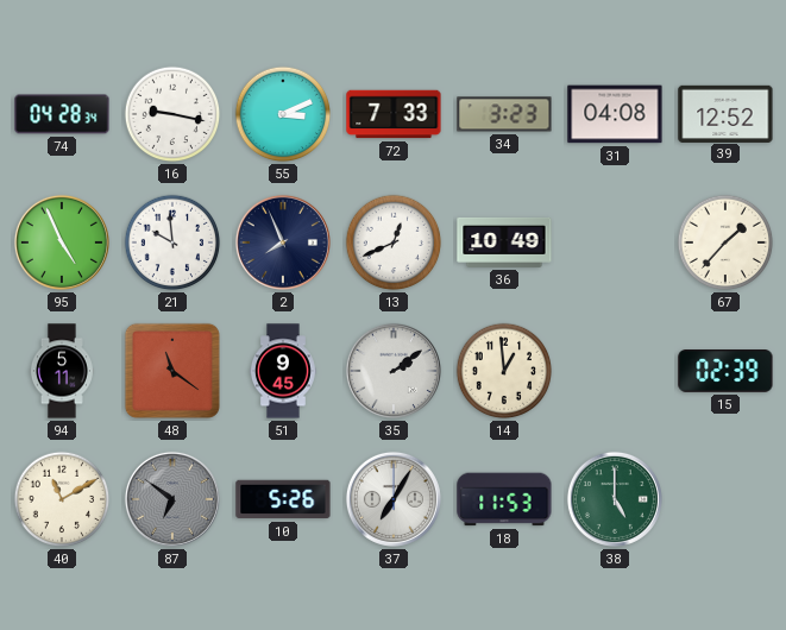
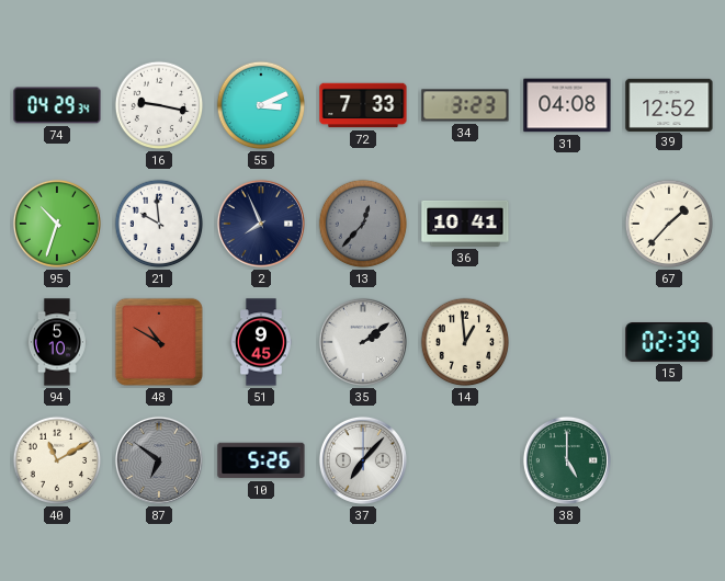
74: 04:28 -> 04:29 (57, 105)
95: 4:56 -> 10:33 (57, 224)
13: 12:41 -> 12:37 (363, 224)
13 dial: white -> grey (363, 224)
36: 10:49 -> 10:41 (465, 224)
94: 5:11 -> 5:10 (57, 342)
48: 11:21 -> 10:50 (159, 342)
37: 7:05 -> 7:07 (363, 460)
18: 11:53 -> none (504, 499)
